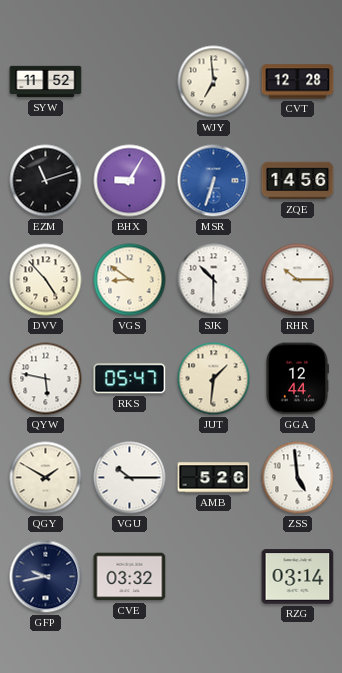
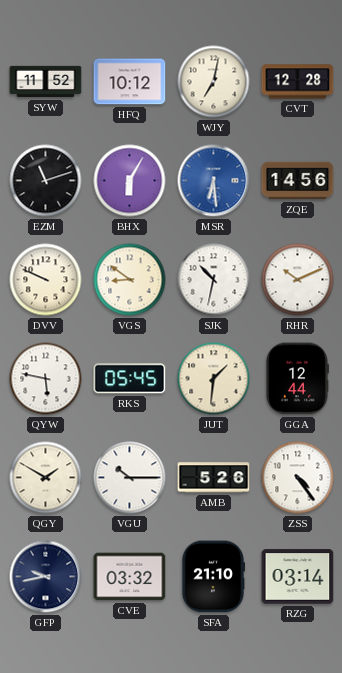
HFQ: none -> 10:12 (130, 82)
WJY: 6:59 -> 7:02 (214, 82)
BHX: 9:05 -> 6:05 (130, 181)
MSR: 6:33 -> 6:29 (214, 181)
DVV: 4:53 -> 9:49 (46, 280)
SJK: 10:30 -> 10:32 (214, 280)
RHR: 10:15 -> 10:11 (298, 280)
RKS: 05:47 -> 05:45 (130, 379)
ZSS: 4:59 -> 4:24 (298, 478)
SFA: none -> 21:10 (213, 577)
